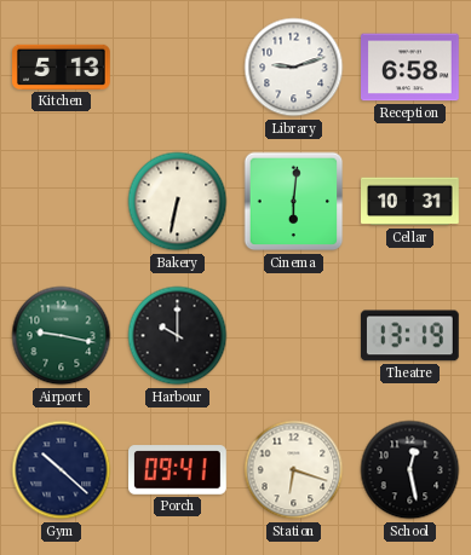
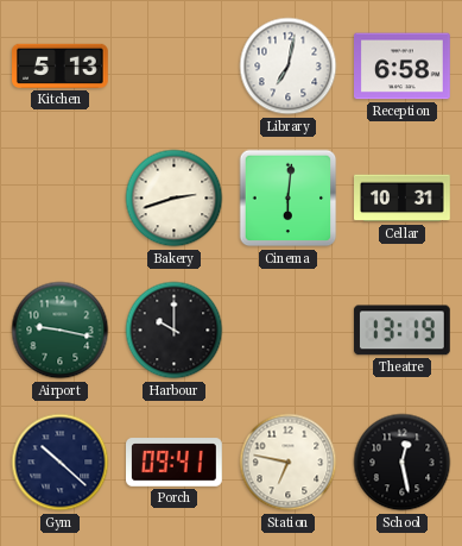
Library: 9:12 -> 7:02 (289, 67)
Bakery: 6:32 -> 2:42 (175, 199)
Station: 6:18 -> 6:47 (289, 463)
